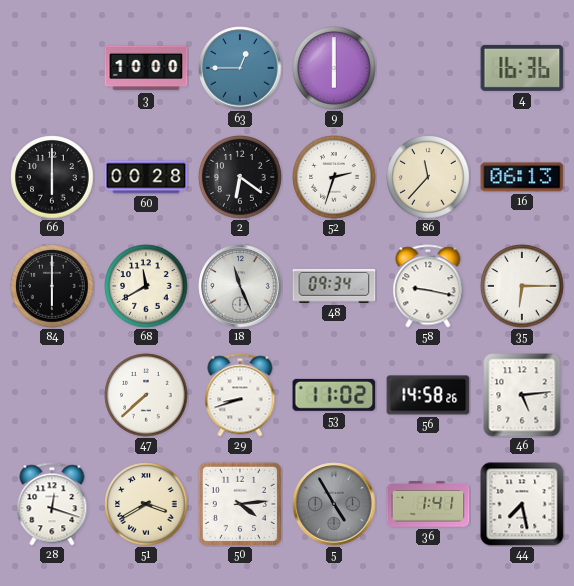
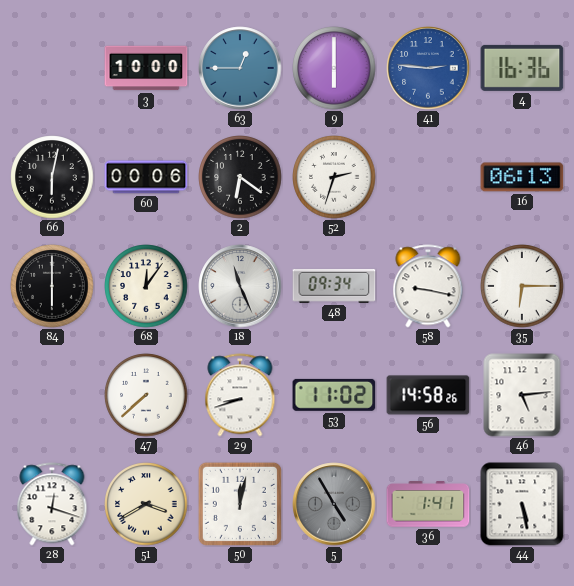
41: none -> 2:46 (428, 68)
66: 6:00 -> 6:02 (52, 177)
60: 00:28 -> 00:06 (146, 177)
86: 11:37 -> none (428, 177)
68: 11:40 -> 12:06 (146, 286)
50: 4:14 -> 12:02 (240, 504)
44: 7:28 -> 5:28 (522, 504)
